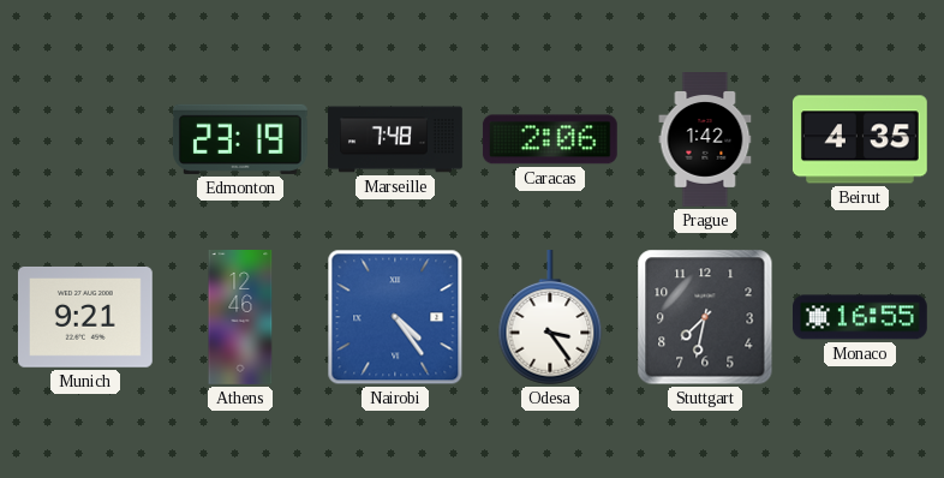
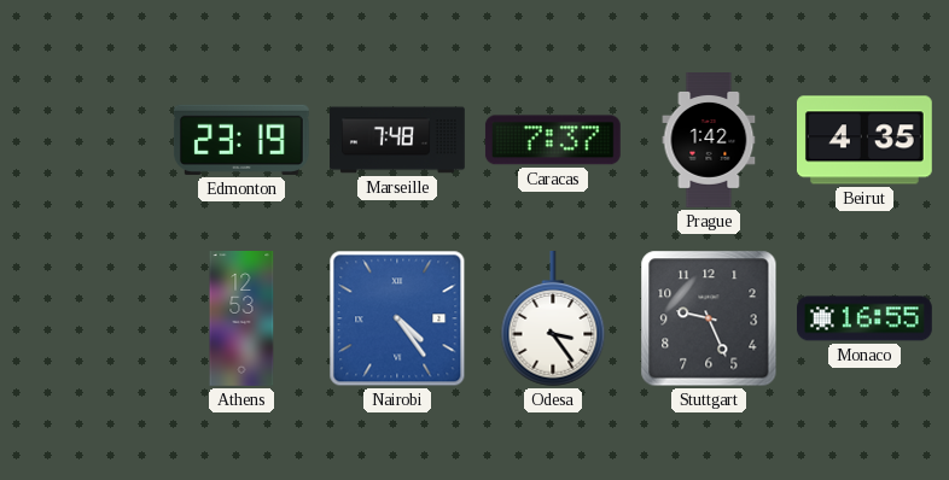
Caracas: 2:06 -> 7:37 (553, 140)
Munich: 9:21 -> none (85, 317)
Athens: 12:46 -> 12:53 (241, 320)
Stuttgart: 7:32 -> 9:26 (709, 318)
